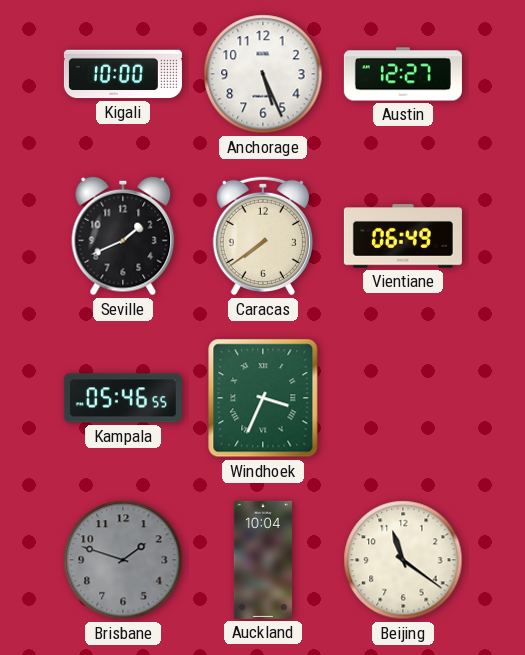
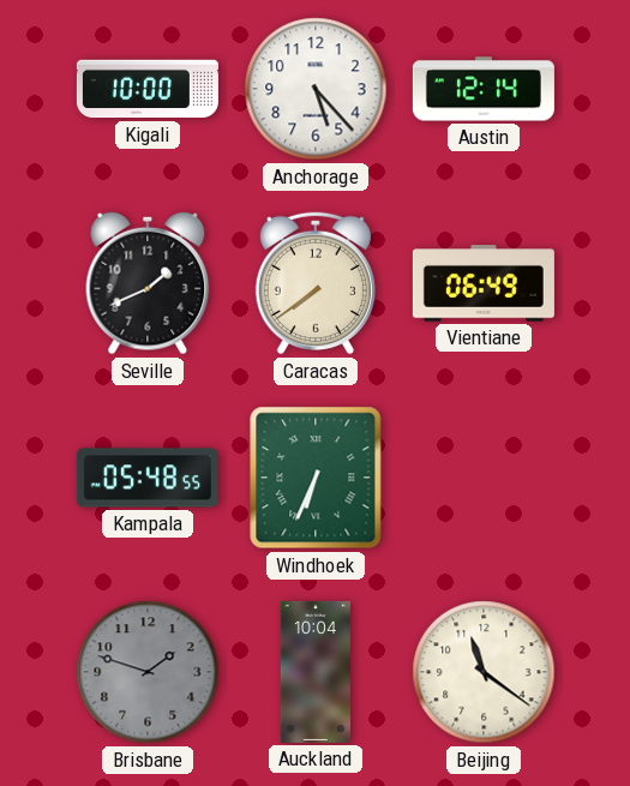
Anchorage: 5:26 -> 5:23 (316, 89)
Austin: 12:27 -> 12:14 (484, 89)
Kampala: 05:46 -> 05:48 (148, 478)
Windhoek: 3:34 -> 6:34 (316, 478)
